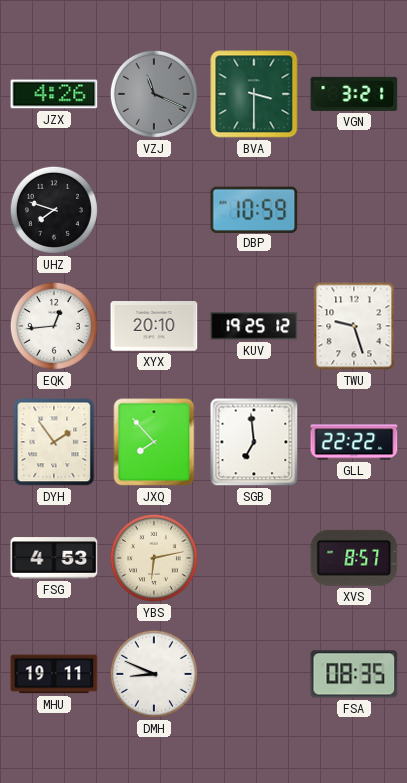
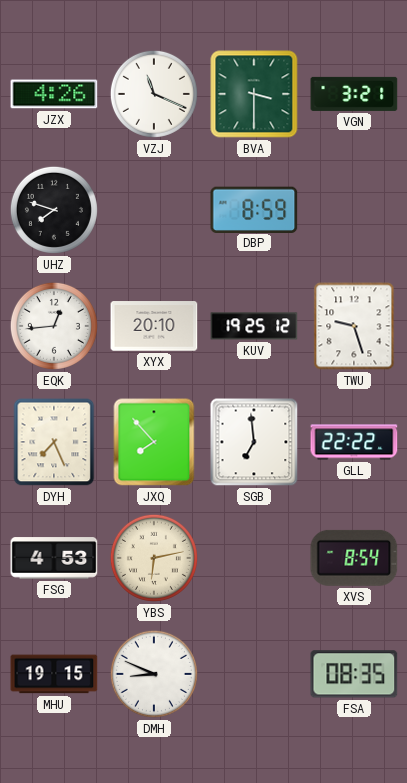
VZJ dial: grey -> white (154, 94)
DBP: 10:59 -> 8:59 (254, 209)
DYH: 1:54 -> 7:26 (54, 442)
XVS: 8:57 -> 8:54 (354, 558)
MHU: 19:11 -> 19:15 (54, 674)
